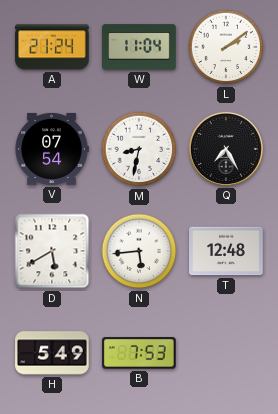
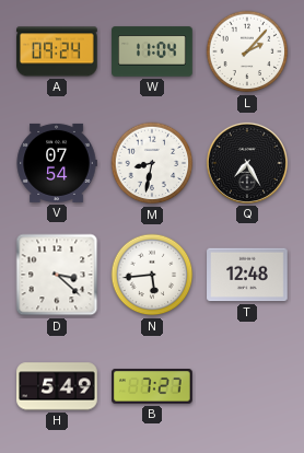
A: 21:24 -> 09:24 (57, 51)
L: 2:09 -> 2:07 (247, 51)
D: 5:40 -> 3:22 (57, 275)
B: 7:53 -> 7:27 (152, 386)
